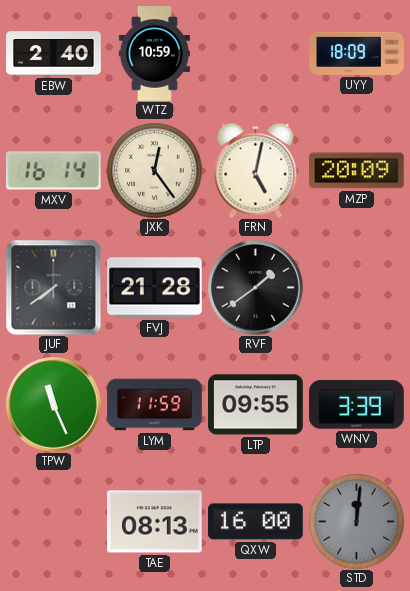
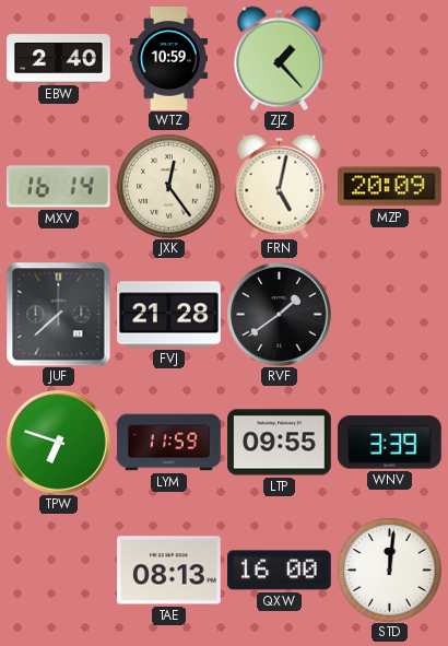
ZJZ: none -> 1:23 (280, 58)
UYY: 18:09 -> none (357, 53)
JUF: 7:39 -> 7:38 (58, 314)
TPW: 11:26 -> 6:48 (59, 443)
STD dial: grey -> white (389, 569)
